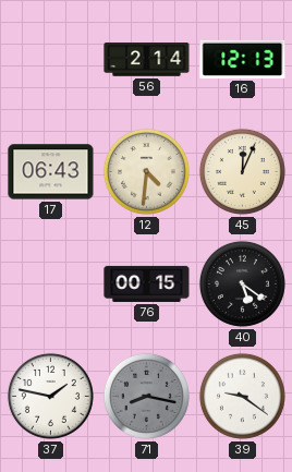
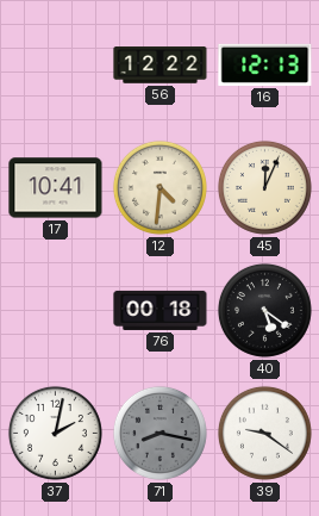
56: 2:14 -> 12:22 (161, 66)
17: 06:43 -> 10:41 (56, 188)
76: 00:15 -> 00:18 (161, 310)
37: 1:47 -> 2:02 (55, 433)
